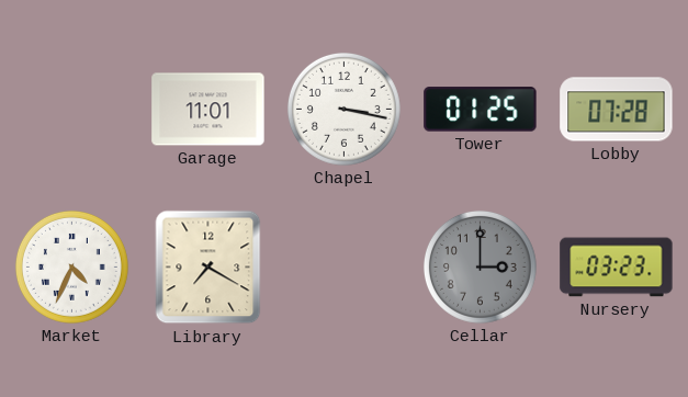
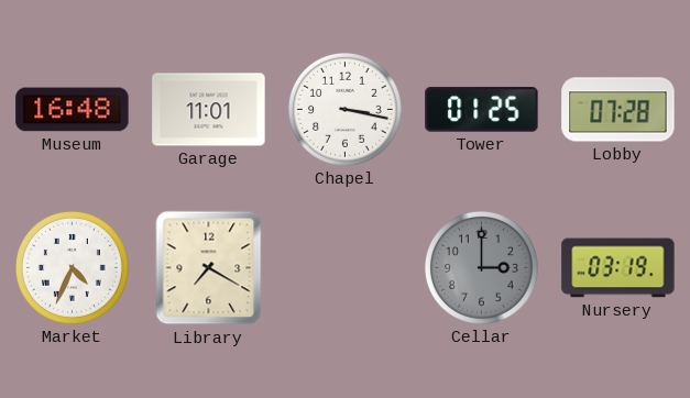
Museum: none -> 16:48 (73, 110)
Nursery: 03:23 -> 03:19 (618, 268)
